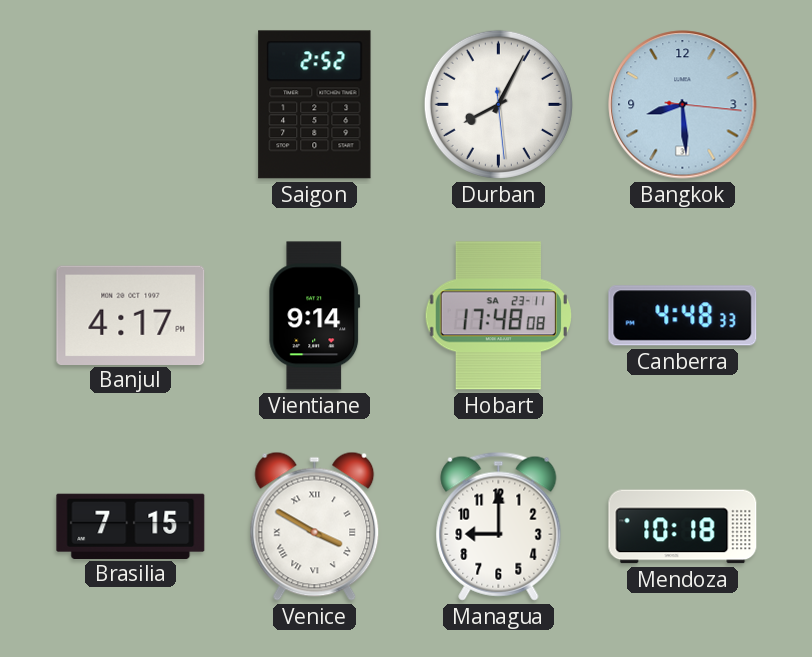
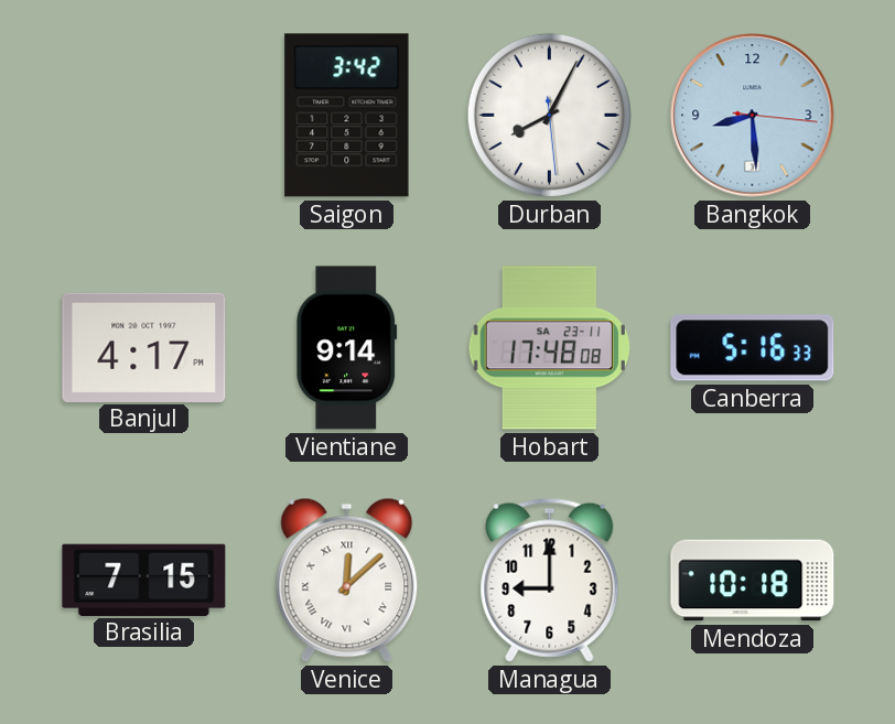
Saigon: 2:52 -> 3:42 (347, 116)
Canberra: 4:48 -> 5:16 (753, 348)
Venice: 3:50 -> 12:08 (347, 580)
